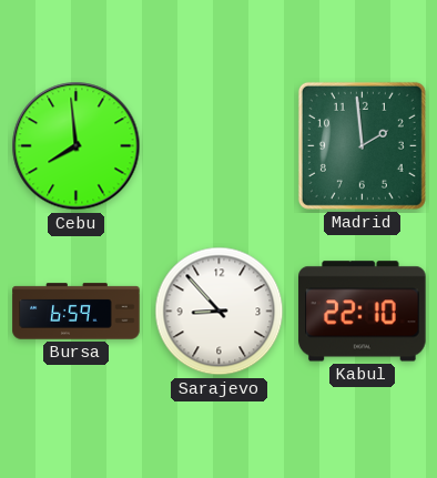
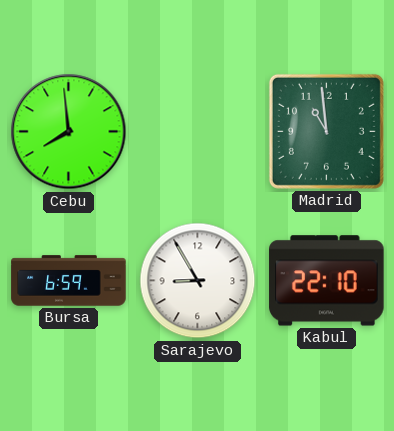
Madrid: 1:59 -> 10:59 (326, 131)
Sarajevo: 8:53 -> 8:55 (198, 281)
